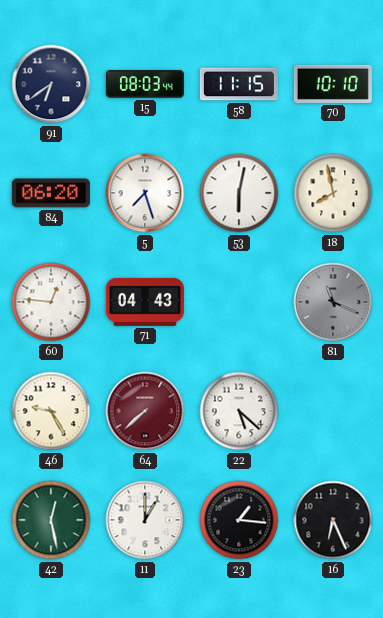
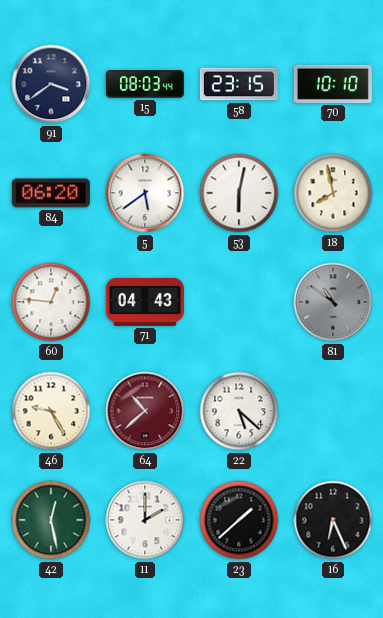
91: 6:39 -> 3:39 (51, 84)
58: 11:15 -> 23:15 (239, 84)
5: 7:27 -> 5:39 (145, 193)
81: 11:19 -> 10:51 (333, 302)
64: 7:38 -> 10:38 (145, 411)
11: 1:00 -> 2:00 (145, 520)
23: 1:16 -> 1:38 (239, 520)
